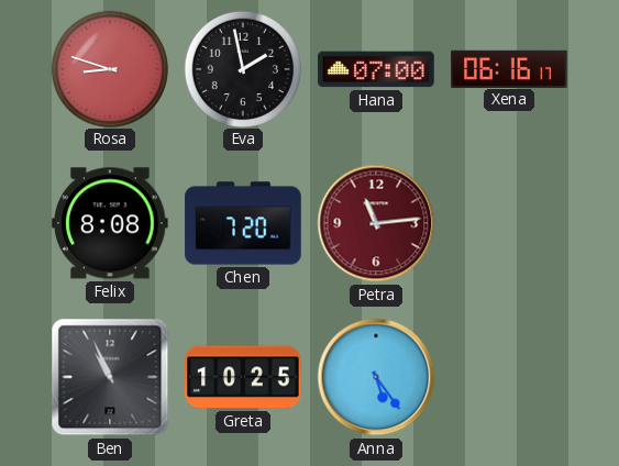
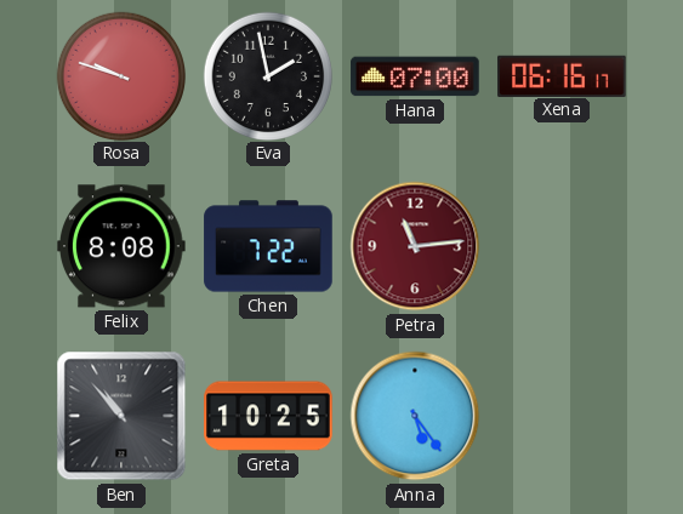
Rosa: 8:48 -> 9:48 (120, 75)
Chen: 7:20 -> 7:22 (268, 246)
Ben: 10:56 -> 10:53 (121, 416)
